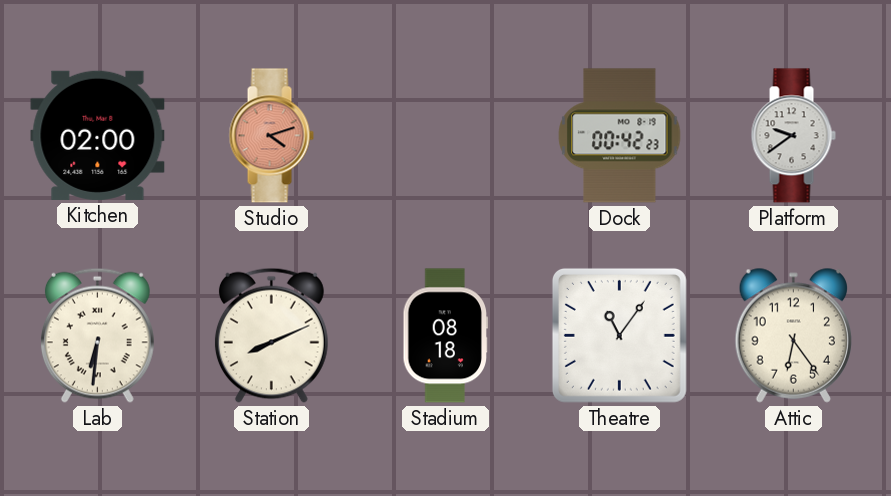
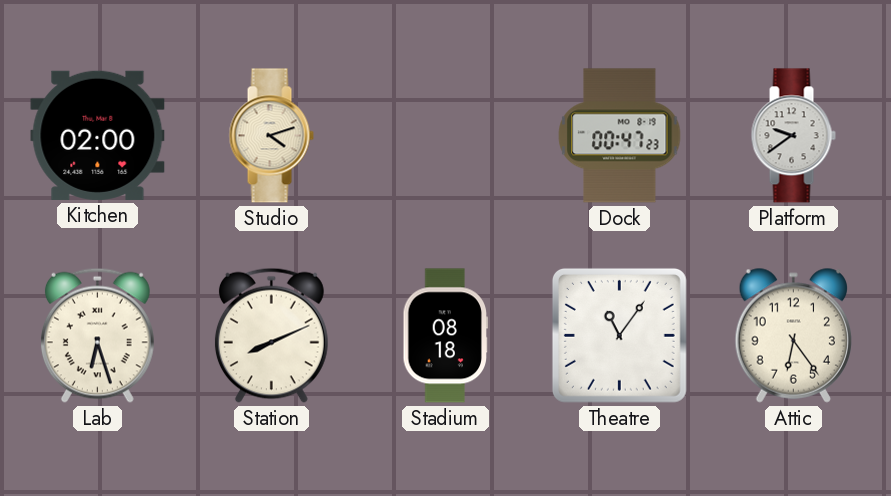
Studio dial: salmon -> cream (271, 136)
Dock: 00:42 -> 00:47 (620, 136)
Lab: 6:31 -> 6:27 (97, 335)
